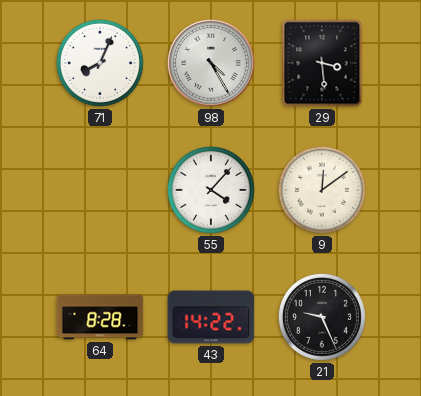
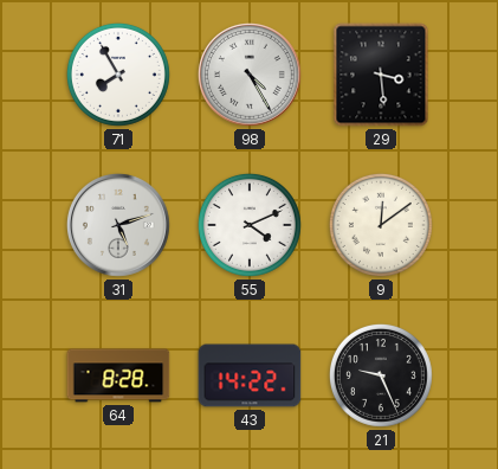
71: 8:04 -> 7:55 (118, 75)
31: none -> 5:12 (118, 225)
55: 4:07 -> 4:11 (250, 225)
